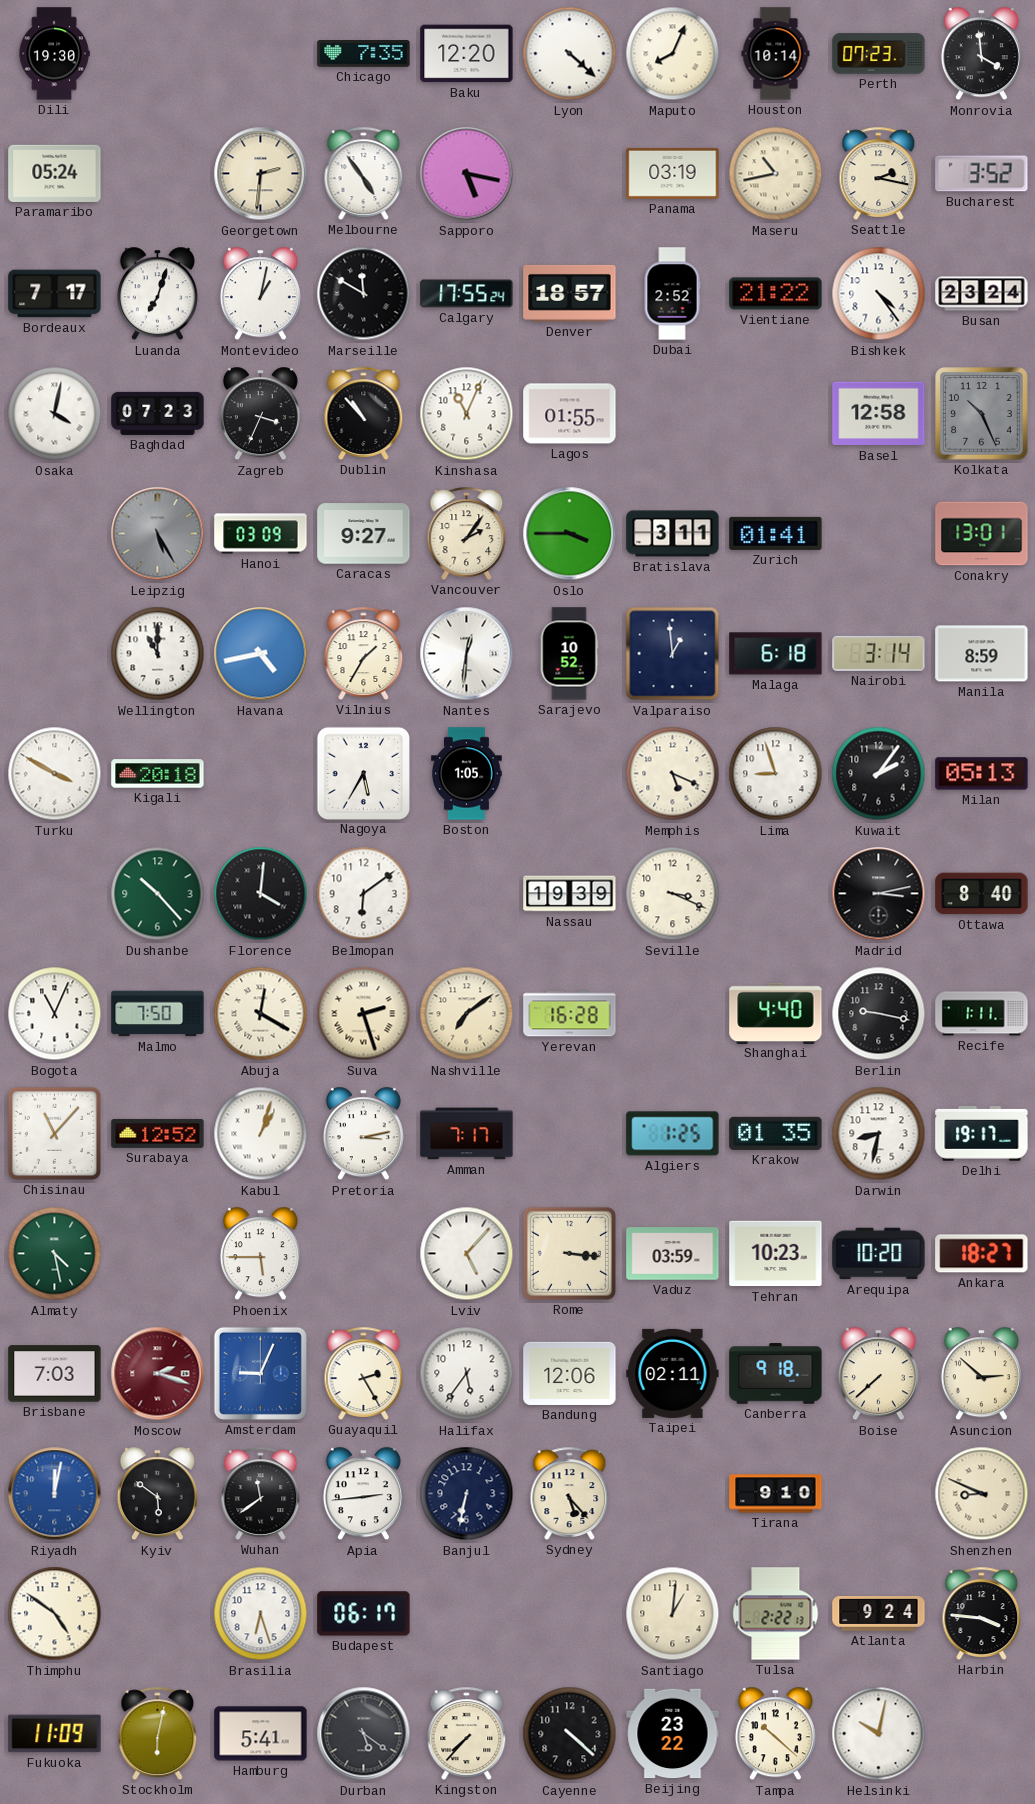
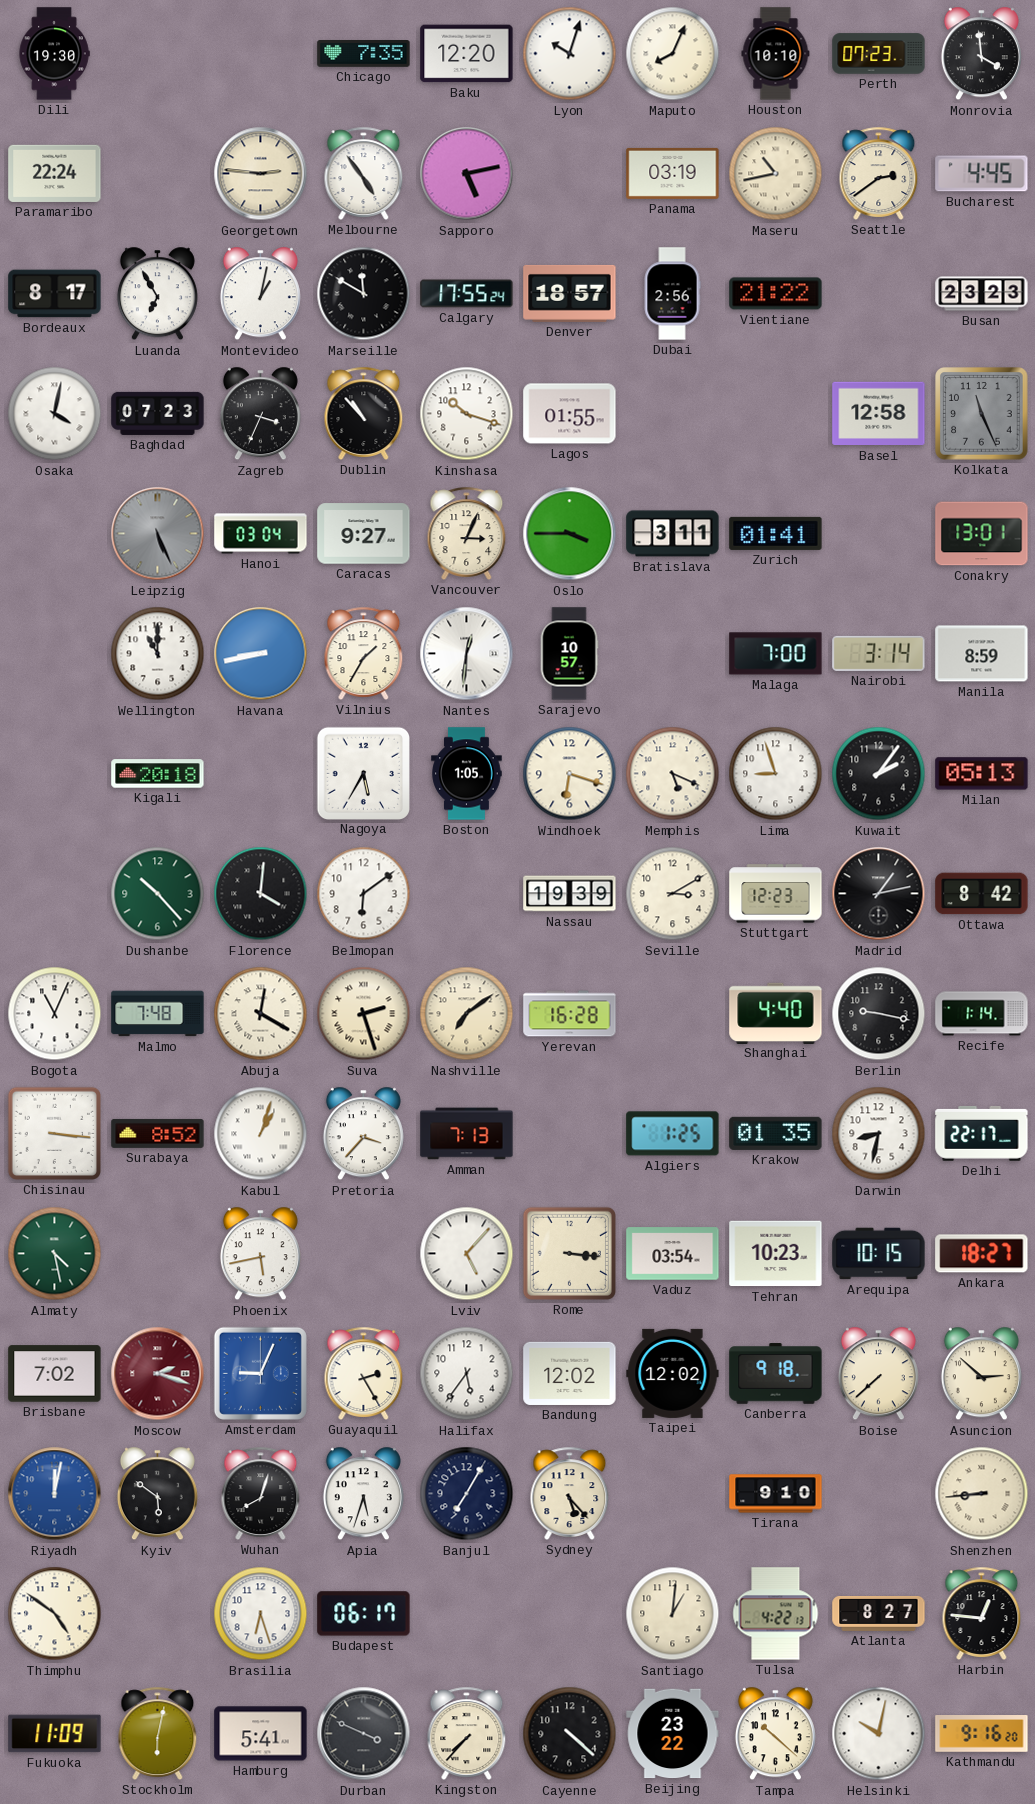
Lyon: 4:22 -> 10:03 (570, 54)
Houston: 10:14 -> 10:10 (776, 54)
Paramaribo: 05:24 -> 22:24 (55, 173)
Georgetown: 2:31 -> 2:46 (261, 174)
Sapporo: 5:17 -> 5:13 (467, 174)
Seattle: 2:17 -> 2:39 (879, 173)
Bucharest: 3:52 -> 4:45 (982, 174)
Bordeaux: 7:17 -> 8:17 (55, 294)
Luanda: 7:03 -> 6:55 (157, 294)
Dubai: 2:52 -> 2:56 (672, 294)
Bishkek: 4:24 -> none (879, 294)
Busan: 23:24 -> 23:23 (982, 294)
Kinshasa: 11:04 -> 10:18 (467, 414)
Kolkata: 10:26 -> 11:26 (982, 414)
Leipzig: 5:25 -> 5:26 (158, 534)
Hanoi: 03:09 -> 03:04 (261, 534)
Vancouver: 2:06 -> 3:04 (467, 533)
Havana: 4:43 -> 8:43 (261, 654)
Sarajevo: 10:52 -> 10:57 (569, 654)
Valparaiso: 12:59 -> none (673, 654)
Malaga: 6:18 -> 7:00 (776, 654)
Turku: 3:50 -> none (55, 774)
Windhoek: none -> 6:18 (570, 774)
Seville: 3:19 -> 3:10 (673, 894)
Stuttgart: none -> 12:23 (776, 894)
Madrid: 3:13 -> 1:13 (879, 894)
Ottawa: 8:40 -> 8:42 (982, 894)
Malmo: 7:50 -> 7:48 (158, 1014)
Recife: 1:11 -> 1:14 (982, 1014)
Chisinau: 11:07 -> 3:16 (54, 1133)
Surabaya: 12:52 -> 8:52 (158, 1133)
Pretoria: 3:13 -> 3:37 (363, 1134)
Amman: 7:17 -> 7:13 (467, 1134)
Delhi: 19:17 -> 22:17 (982, 1134)
Phoenix: 5:45 -> 5:43 (260, 1254)
Vaduz: 03:59 -> 03:54 (673, 1254)
Arequipa: 10:20 -> 10:15 (879, 1254)
Brisbane: 7:03 -> 7:02 (55, 1374)
Bandung: 12:06 -> 12:02 (570, 1373)
Taipei: 02:11 -> 12:02 (673, 1373)
Wuhan: 11:39 -> 8:03 (261, 1493)
Apia: 2:44 -> 5:33 (363, 1494)
Banjul: 6:32 -> 7:05 (467, 1494)
Shenzhen: 8:49 -> 8:44 (982, 1494)
Tulsa: 2:22 -> 4:22 (776, 1614)
Atlanta: 9:24 -> 8:27 (879, 1614)
Harbin: 3:46 -> 12:46 (982, 1613)
Durban: 5:21 -> 3:49 (364, 1734)
Kathmandu: none -> 9:16 (982, 1734)
